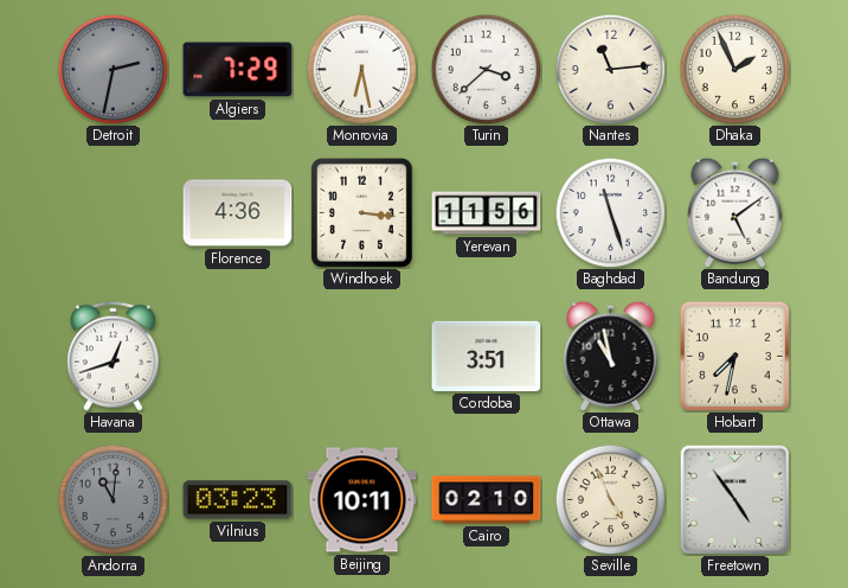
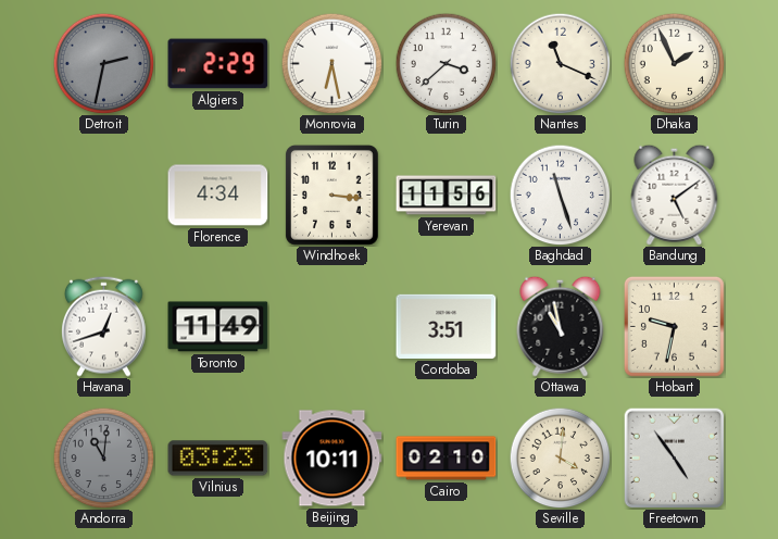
Algiers: 7:29 -> 2:29 (218, 64)
Nantes: 11:14 -> 11:19 (560, 63)
Florence: 4:36 -> 4:34 (218, 196)
Toronto: none -> 11:49 (218, 327)
Hobart: 7:32 -> 9:32 (674, 326)
Seville: 4:56 -> 4:01 (560, 457)
